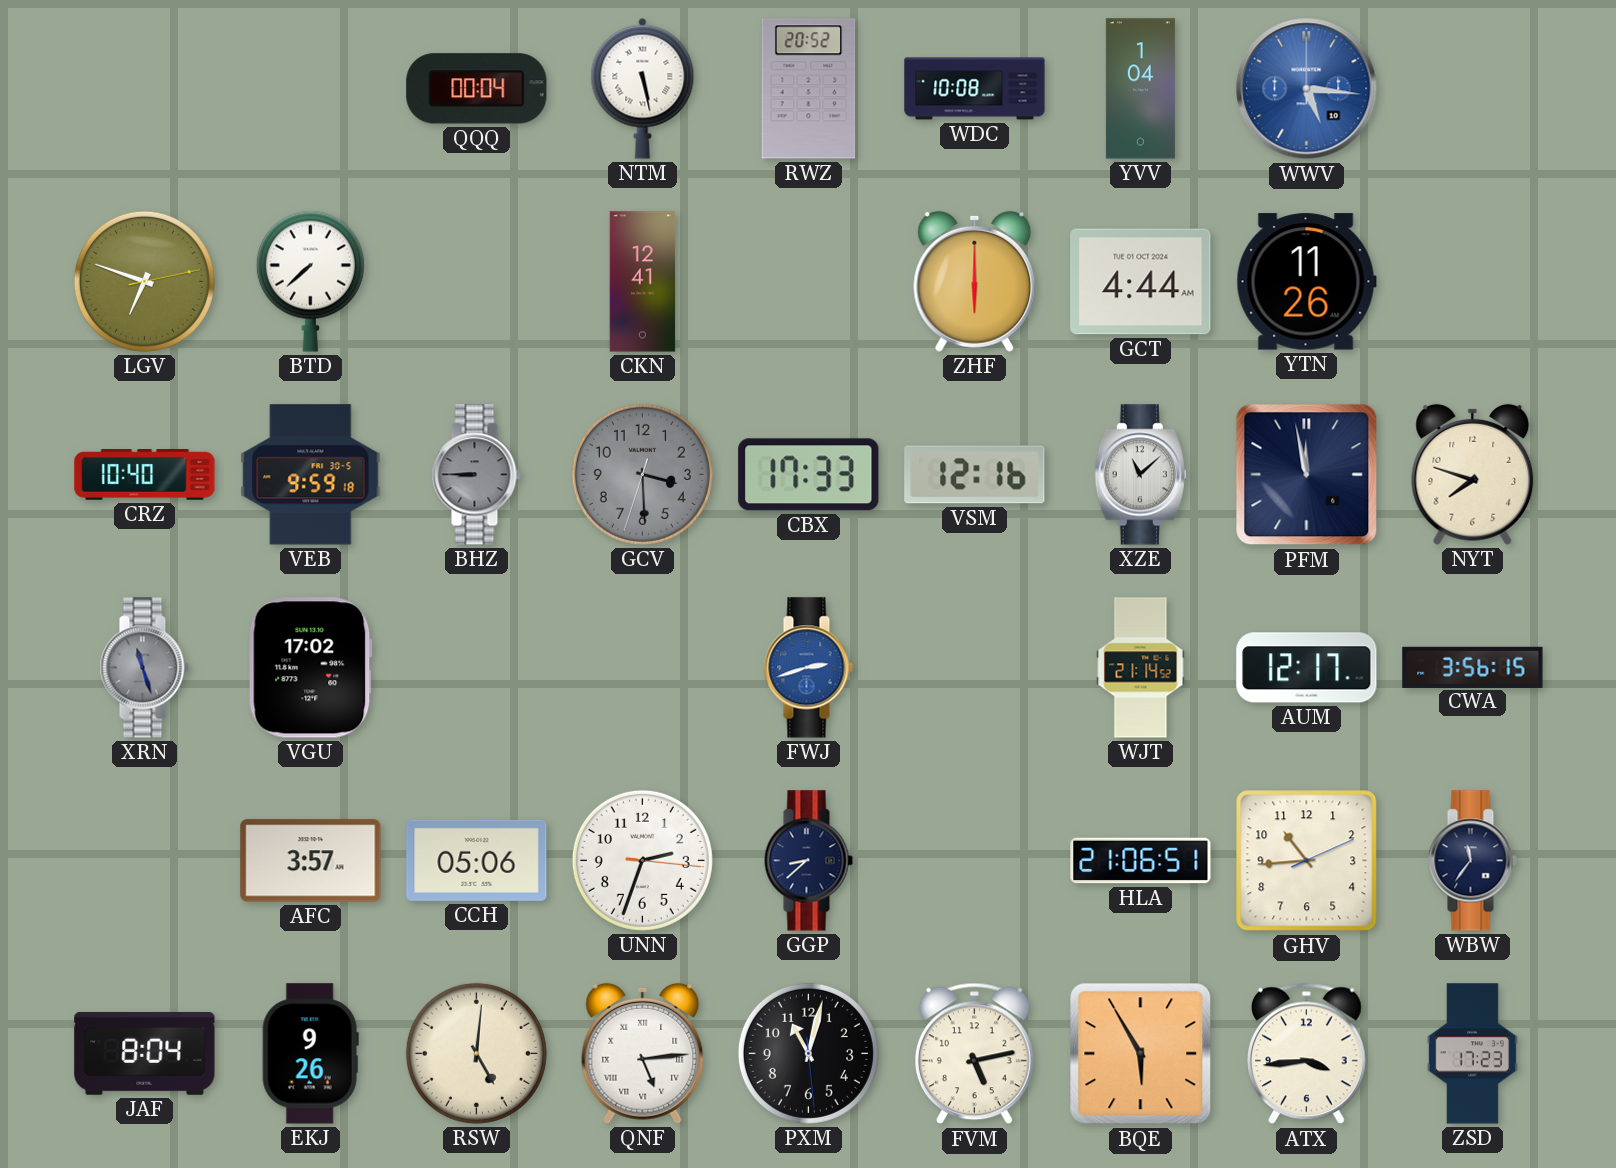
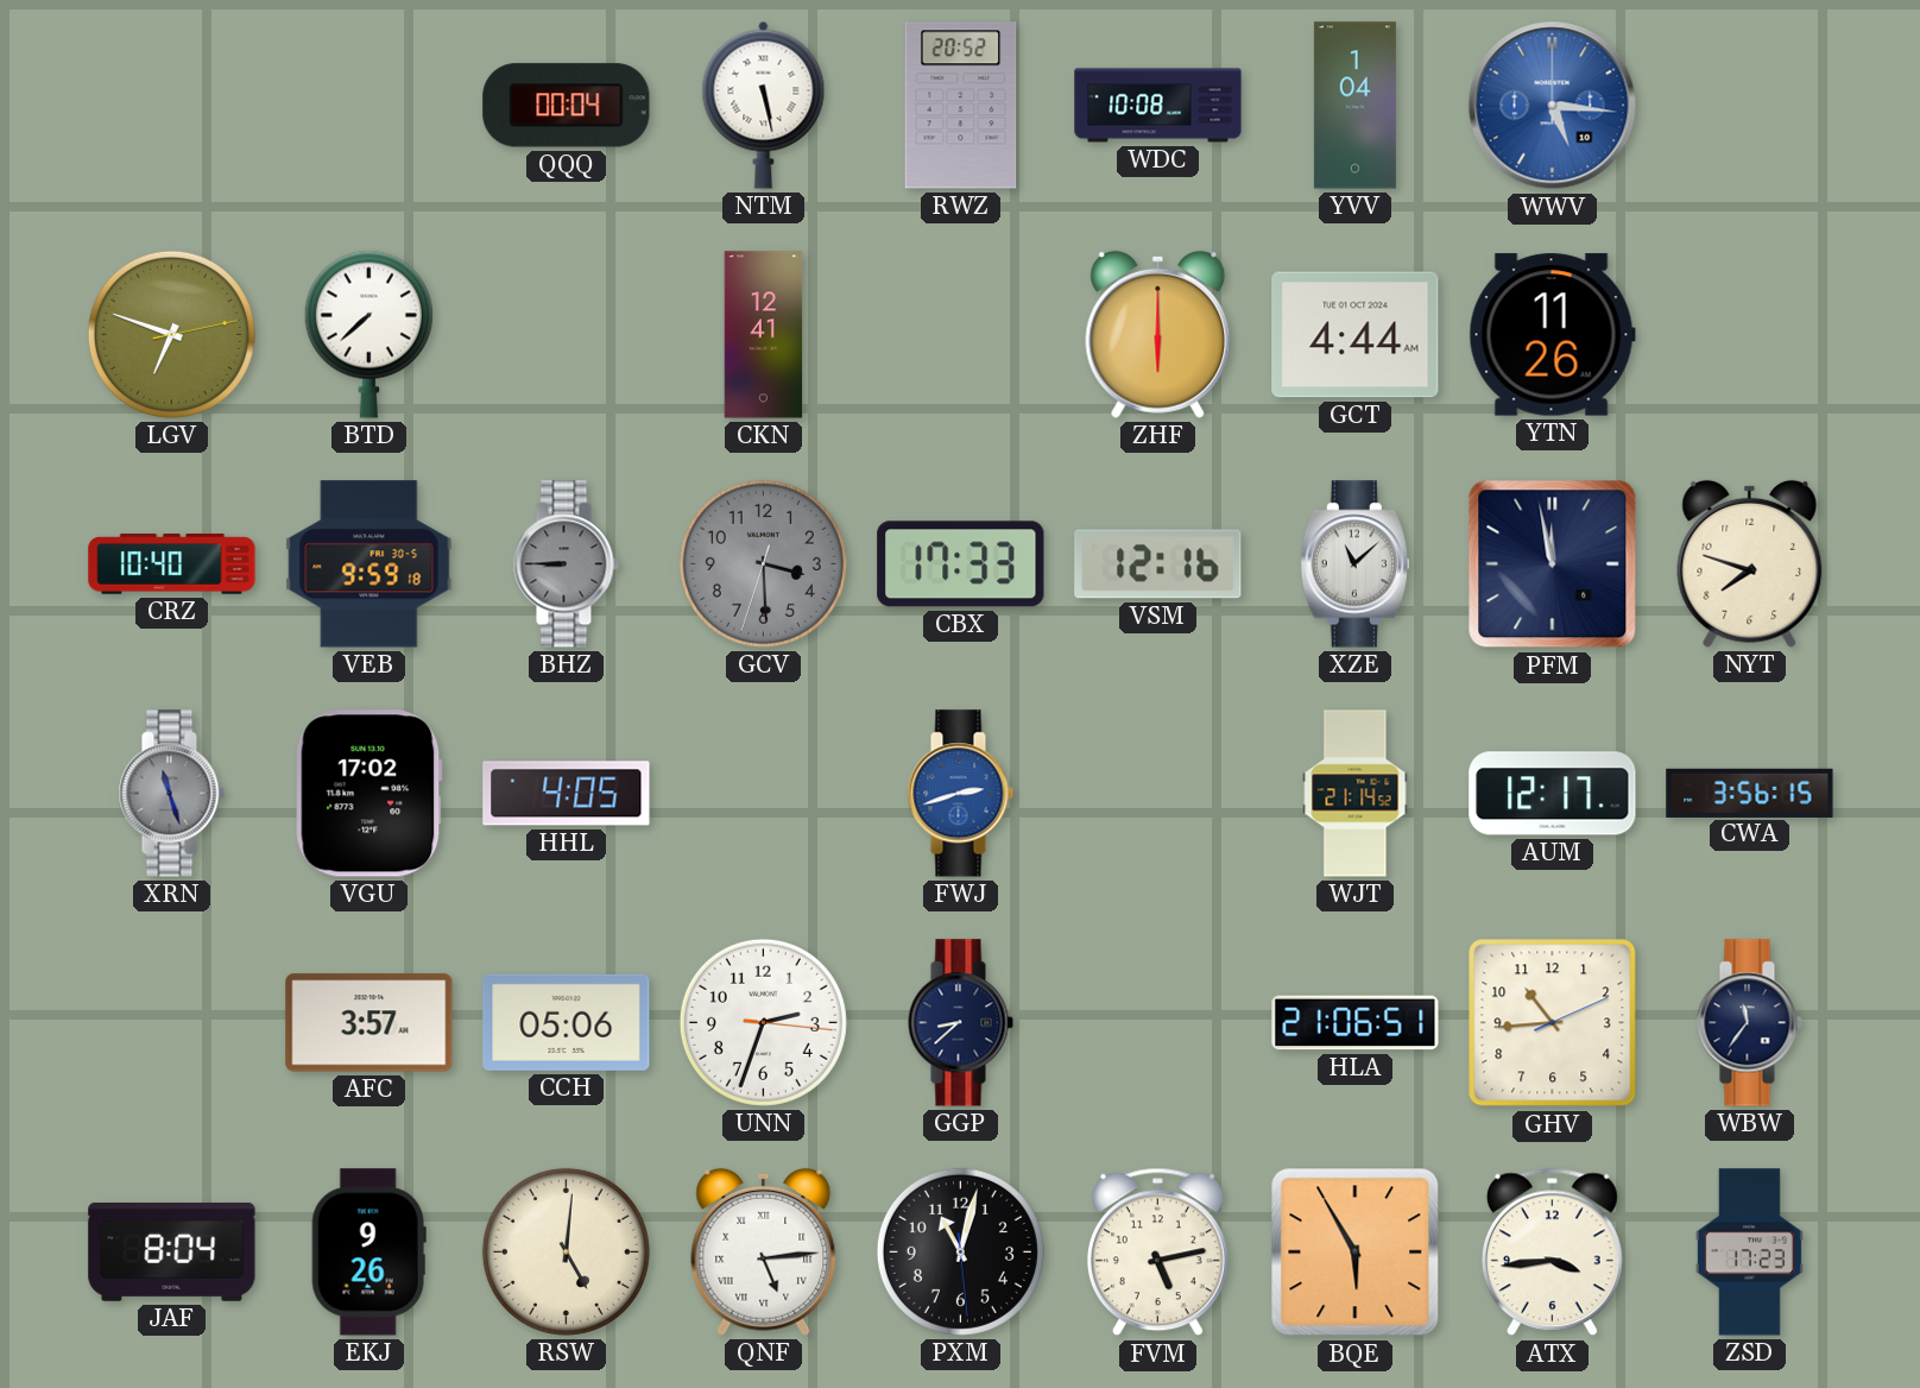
HHL: none -> 4:05 (567, 794)
